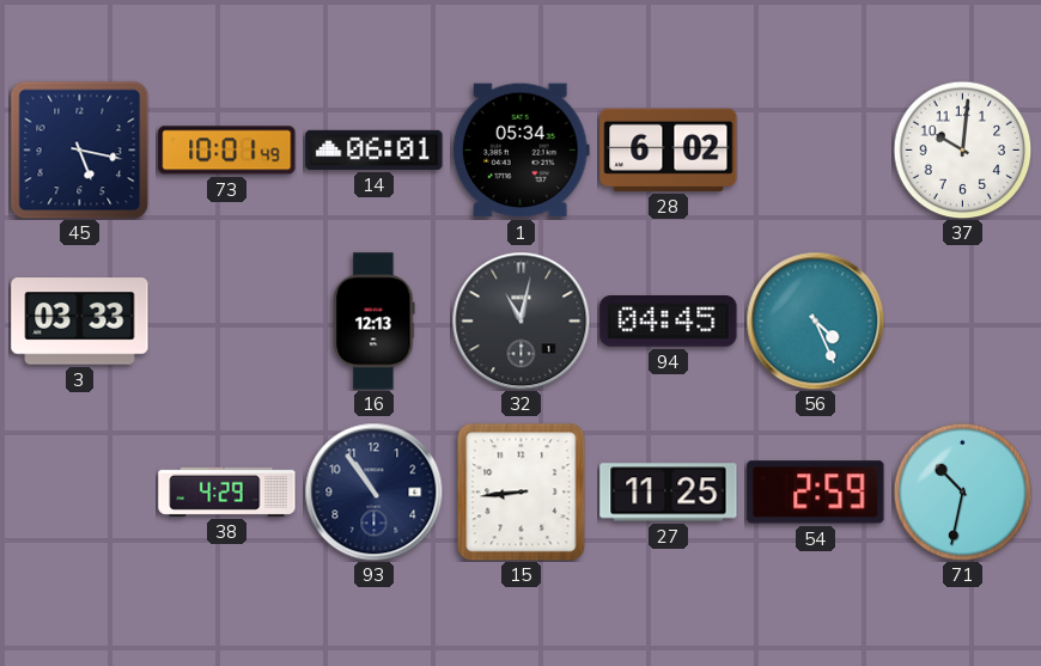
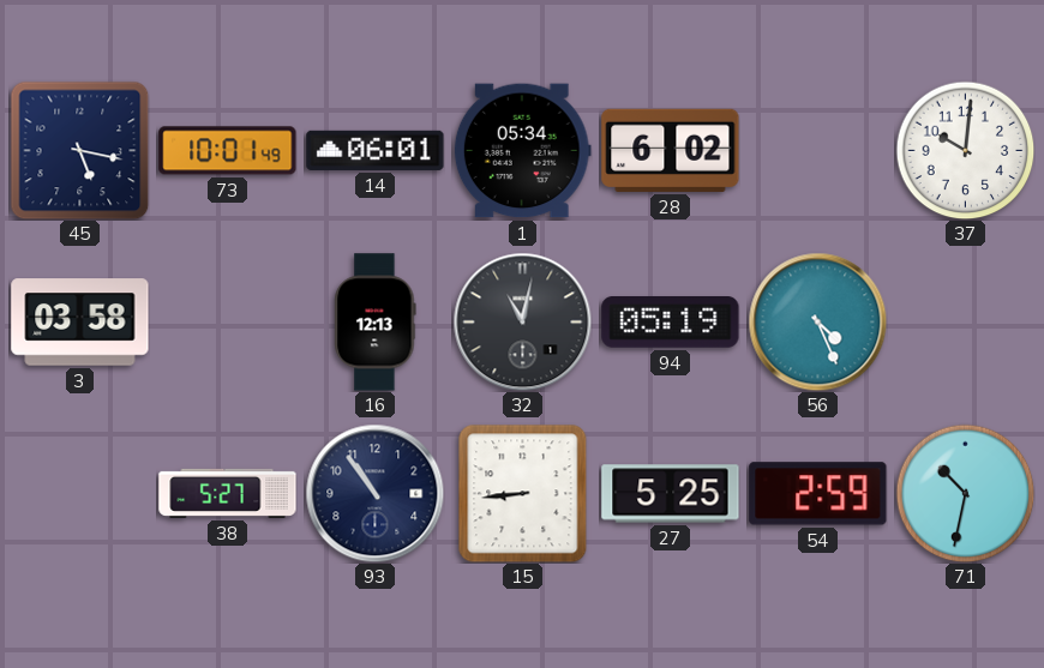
3: 03:33 -> 03:58 (80, 323)
94: 04:45 -> 05:19 (671, 323)
38: 4:29 -> 5:27 (228, 493)
27: 11:25 -> 5:25 (671, 494)
